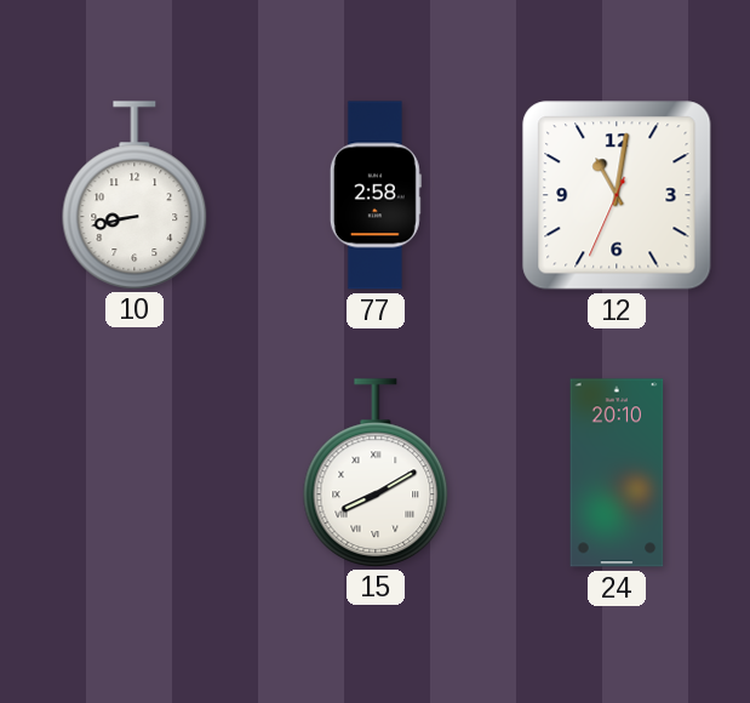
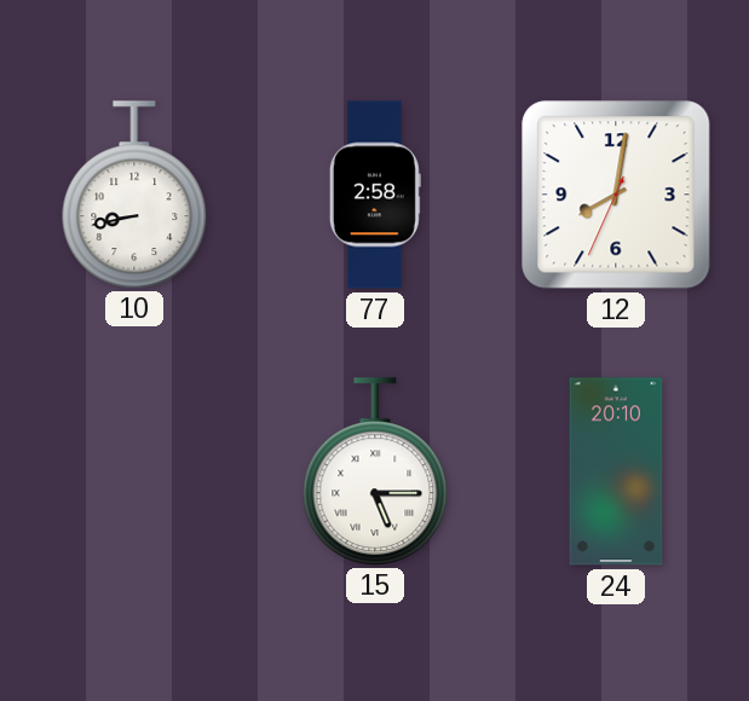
12: 11:01 -> 8:01 (616, 195)
15: 8:10 -> 5:15 (375, 471)
